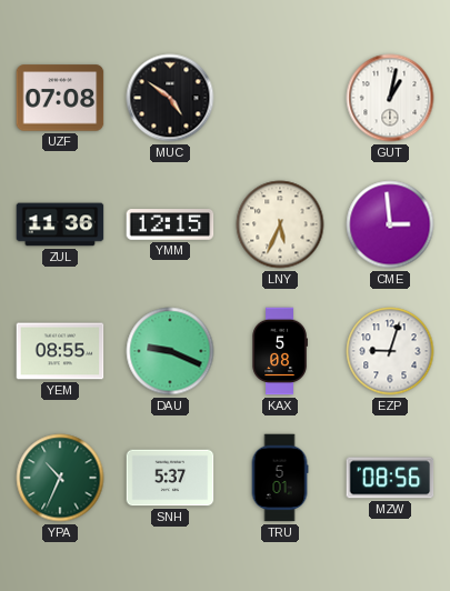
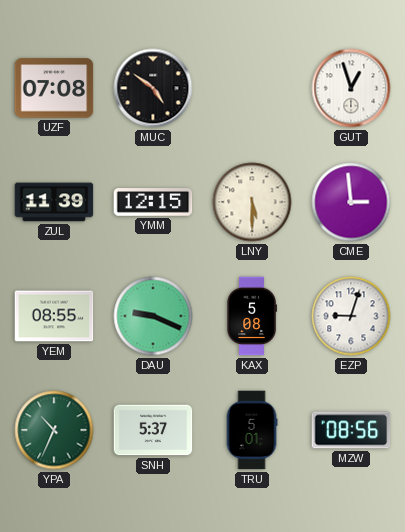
GUT: 1:02 -> 12:57 (351, 88)
ZUL: 11:36 -> 11:39 (54, 202)
LNY: 5:34 -> 5:30 (252, 202)
